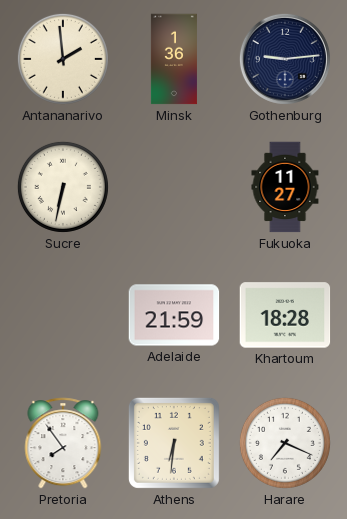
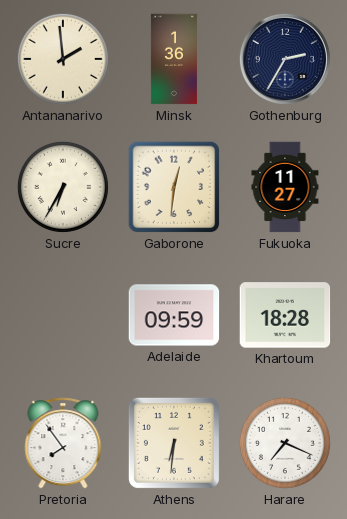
Gothenburg: 9:14 -> 2:35 (285, 59)
Sucre: 6:32 -> 6:35 (63, 187)
Gaborone: none -> 12:31 (174, 187)
Adelaide: 21:59 -> 09:59 (174, 315)
